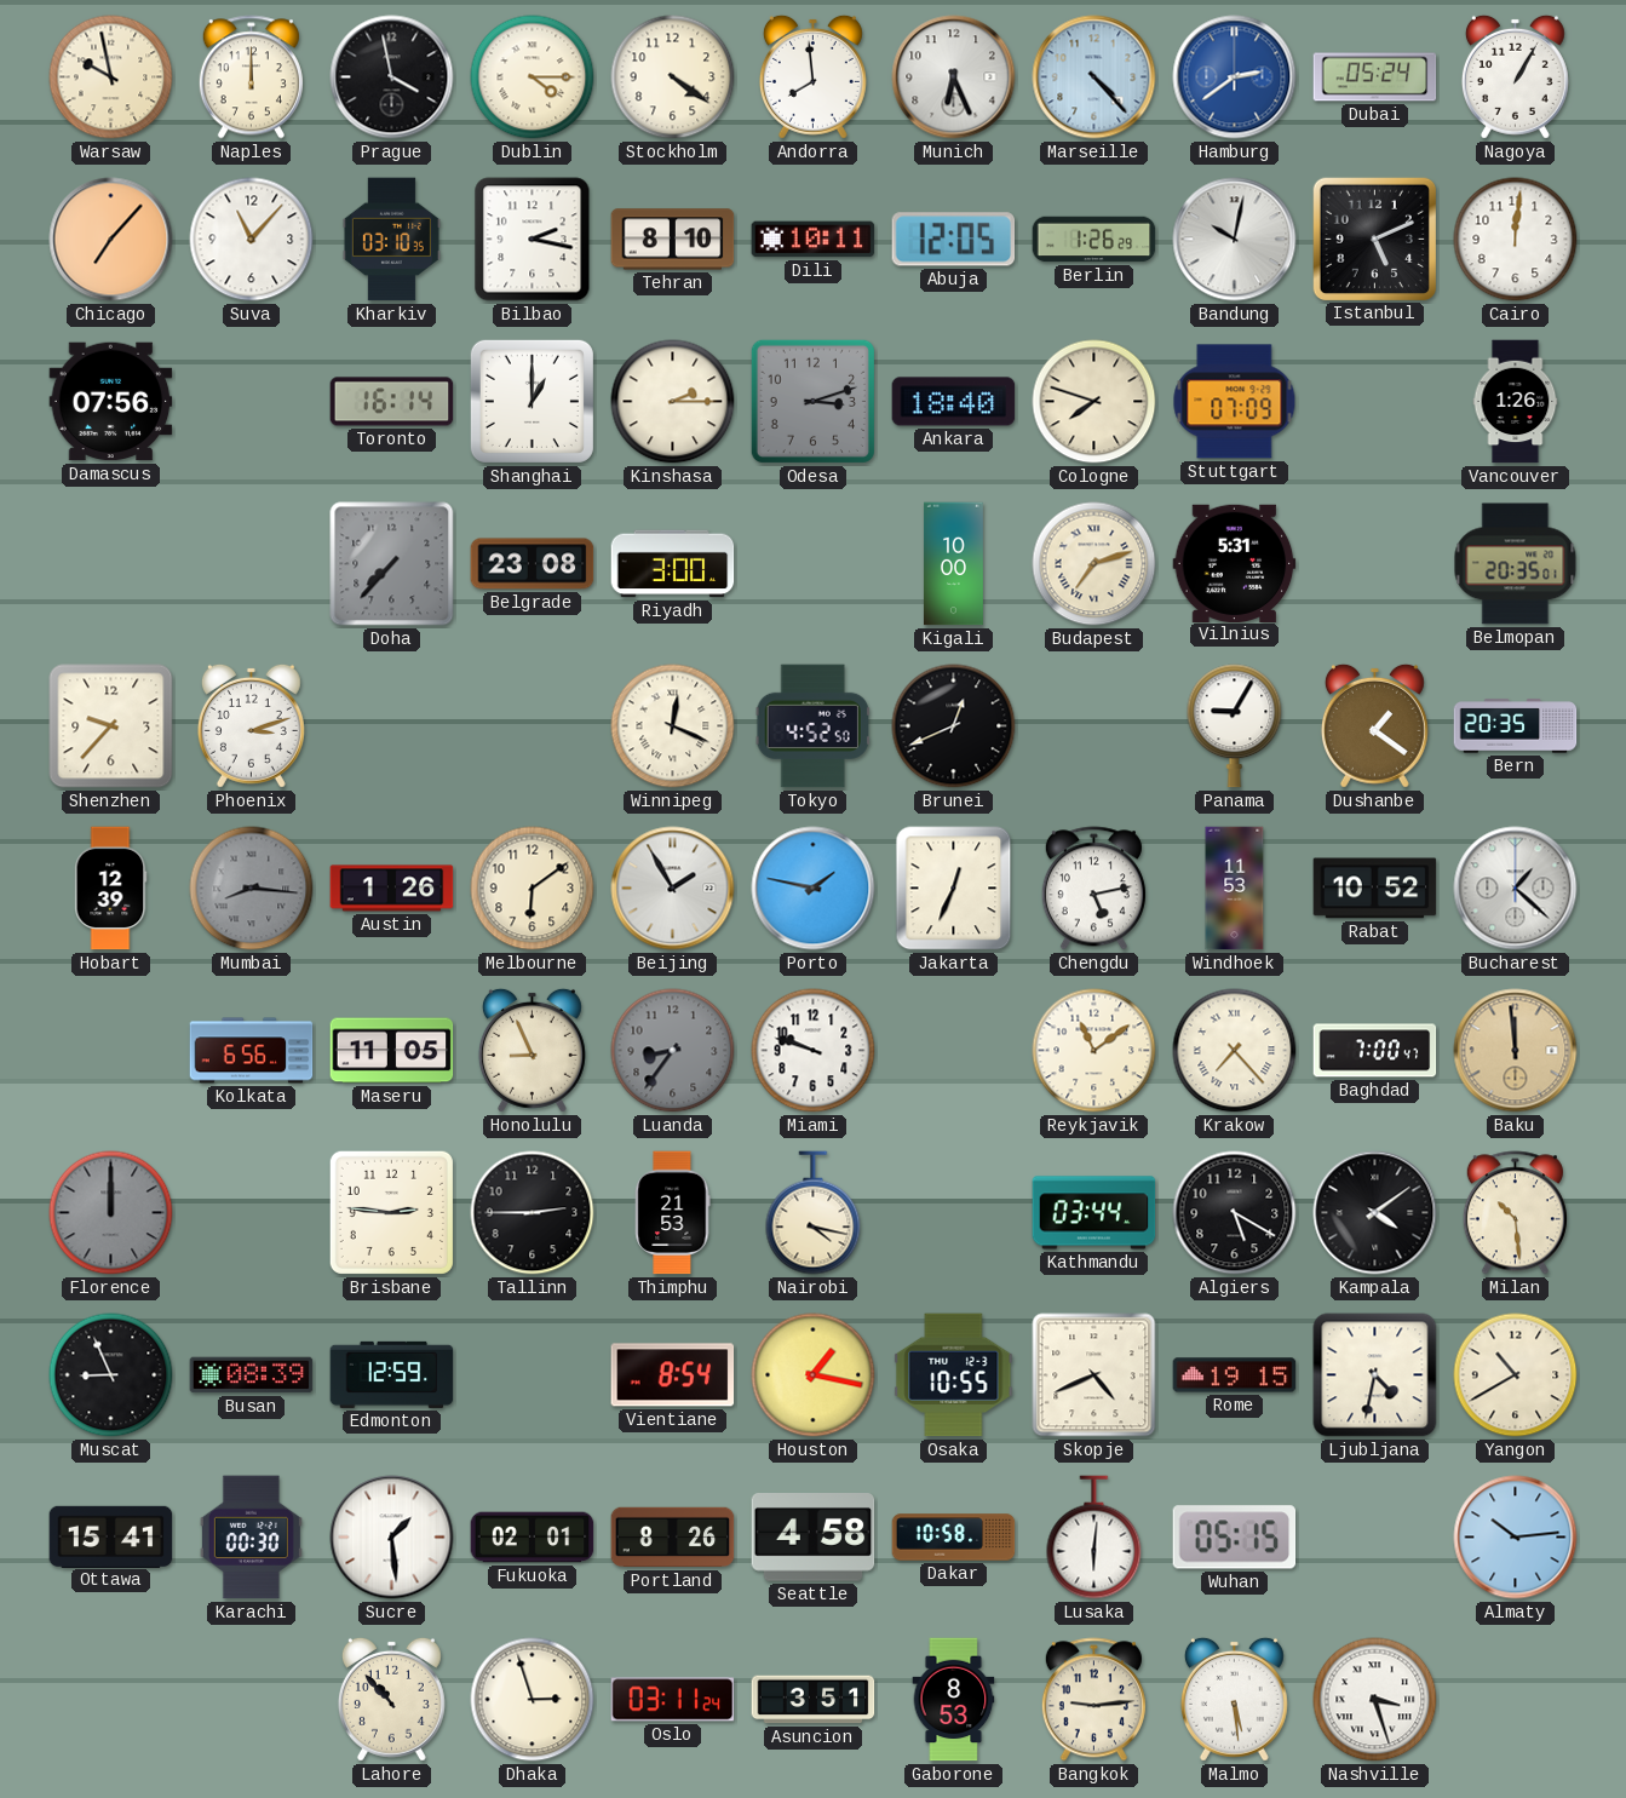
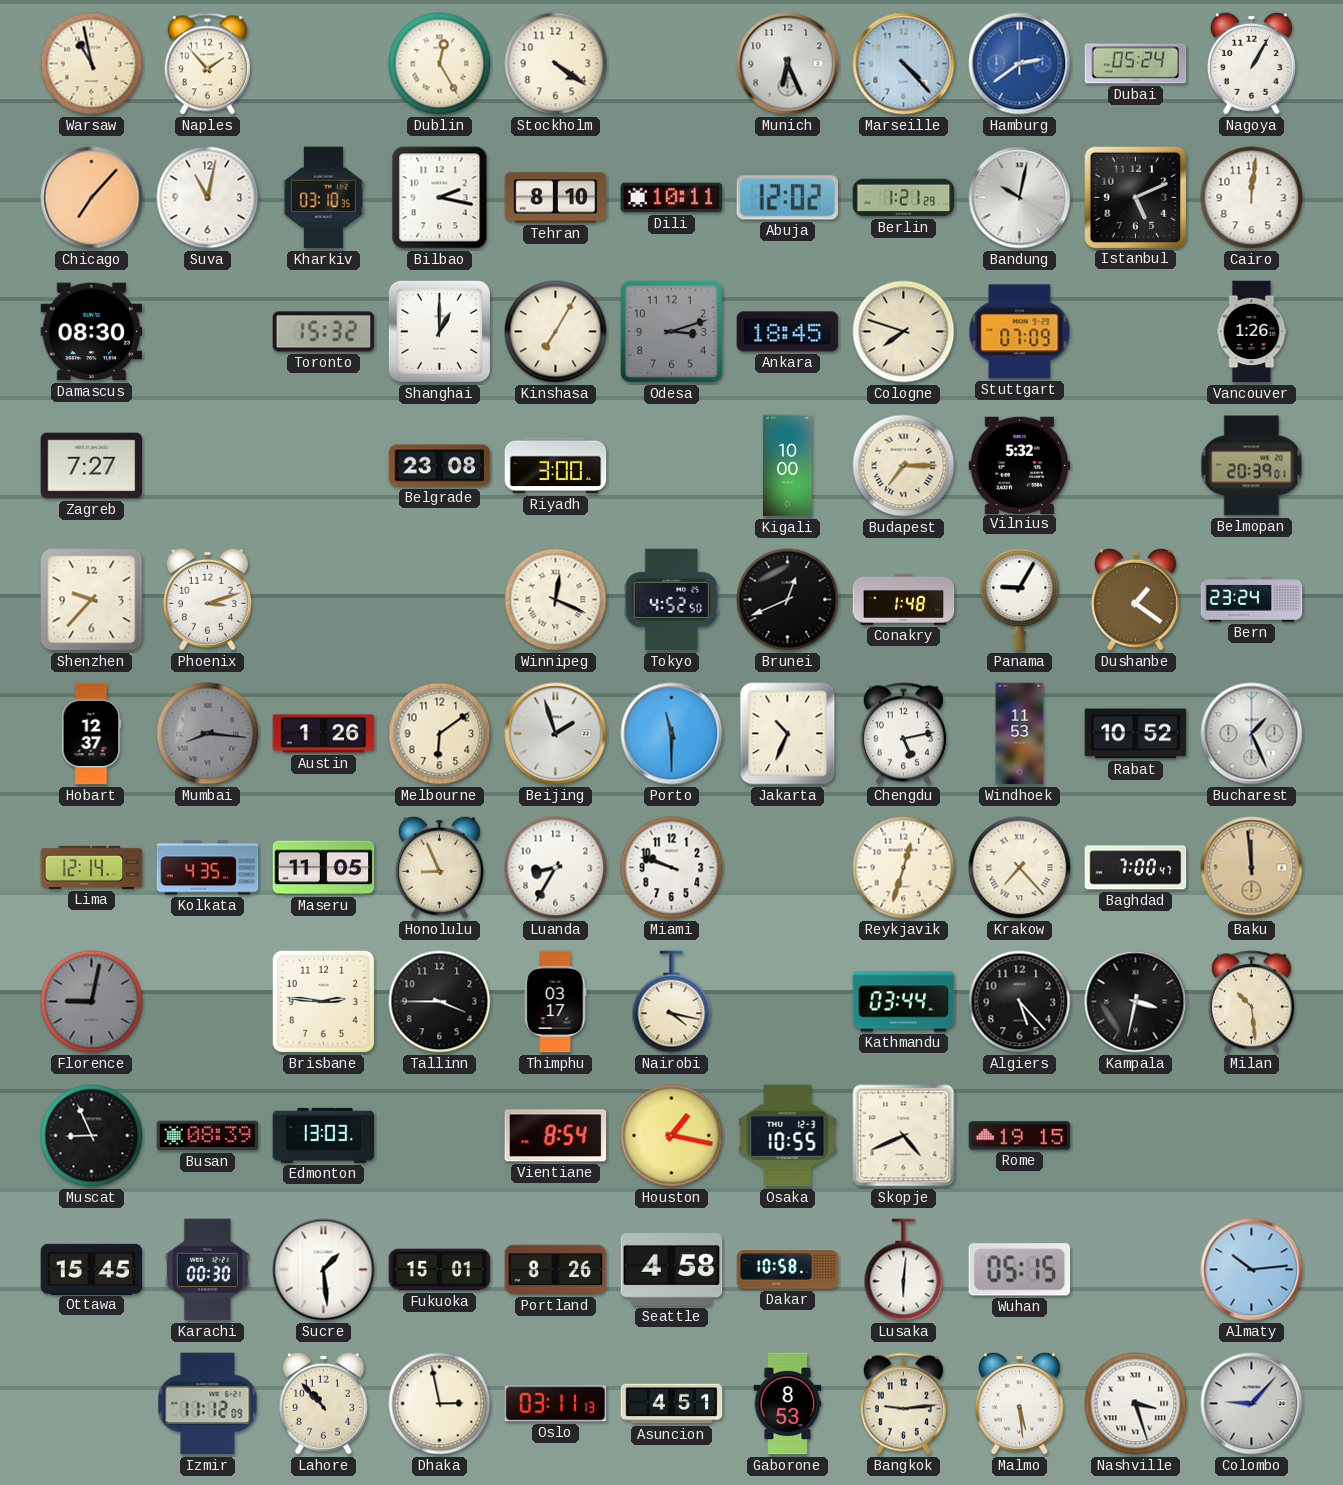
Warsaw: 9:58 -> 10:58 (92, 64)
Naples: 12:00 -> 1:53 (207, 64)
Prague: 3:58 -> none (392, 77)
Dublin: 4:15 -> 12:25 (440, 64)
Andorra: 7:59 -> none (812, 76)
Suva: 11:07 -> 11:02 (208, 198)
Abuja: 12:05 -> 12:02 (788, 198)
Berlin: 1:26 -> 1:21 (904, 198)
Damascus: 07:56 -> 08:30 (92, 332)
Toronto: 16:14 -> 15:32 (324, 332)
Kinshasa: 2:15 -> 7:05 (556, 332)
Ankara: 18:40 -> 18:45 (788, 332)
Zagreb: none -> 7:27 (92, 466)
Doha: 7:37 -> none (392, 564)
Budapest: 7:12 -> 7:15 (904, 466)
Vilnius: 5:31 -> 5:32 (1020, 465)
Belmopan: 20:35 -> 20:39 (1252, 466)
Conakry: none -> 1:48 (904, 599)
Bern: 20:35 -> 23:24 (1252, 600)
Hobart: 12:39 -> 12:37 (92, 734)
Beijing: 1:55 -> 1:57 (556, 734)
Porto: 1:47 -> 11:30 (672, 734)
Jakarta: 12:34 -> 10:34 (788, 734)
Bucharest: 1:22 -> 1:26 (1252, 734)
Lima: none -> 12:14 (92, 867)
Kolkata: 6:56 -> 4:35 (208, 868)
Luanda: 8:36 -> 8:35 (556, 868)
Luanda dial: grey -> white (556, 868)
Reykjavik: 11:09 -> 12:33 (904, 868)
Florence: 12:00 -> 9:02 (92, 1002)
Tallinn: 2:45 -> 3:45 (440, 1002)
Thimphu: 21:53 -> 03:17 (556, 1002)
Algiers: 5:20 -> 5:23 (1020, 1002)
Kampala: 4:09 -> 3:32 (1136, 1002)
Edmonton: 12:59 -> 13:03 (324, 1135)
Ljubljana: 4:32 -> none (1375, 1375)
Yangon: 10:40 -> none (1516, 1375)
Ottawa: 15:41 -> 15:45 (92, 1269)
Fukuoka: 02:01 -> 15:01 (440, 1270)
Izmir: none -> 11:12 (208, 1404)
Dhaka: 2:57 -> 2:58 (440, 1404)
Oslo: 03:11:24 -> 03:11:13 (556, 1404)
Asuncion: 3:51 -> 4:51 (672, 1404)
Colombo: none -> 9:07 (1252, 1404)
